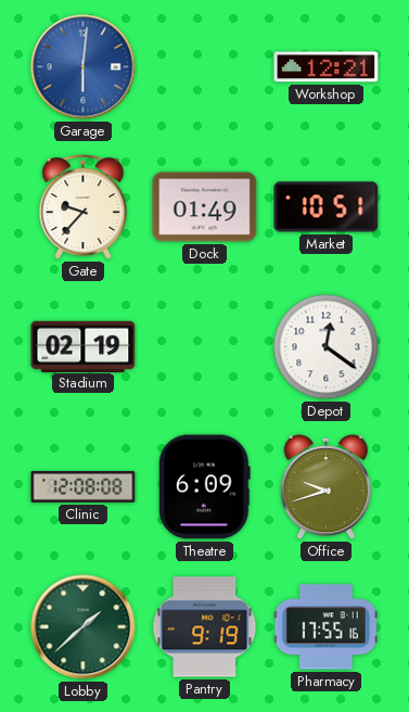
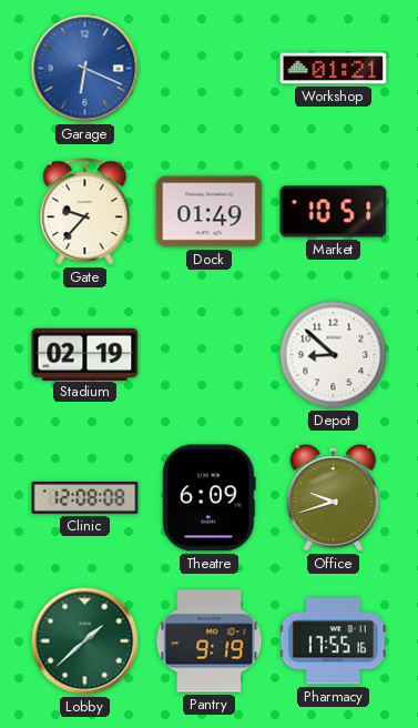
Garage: 6:01 -> 6:19 (85, 69)
Workshop: 12:21 -> 01:21 (334, 69)
Depot: 12:21 -> 8:52 (334, 355)
